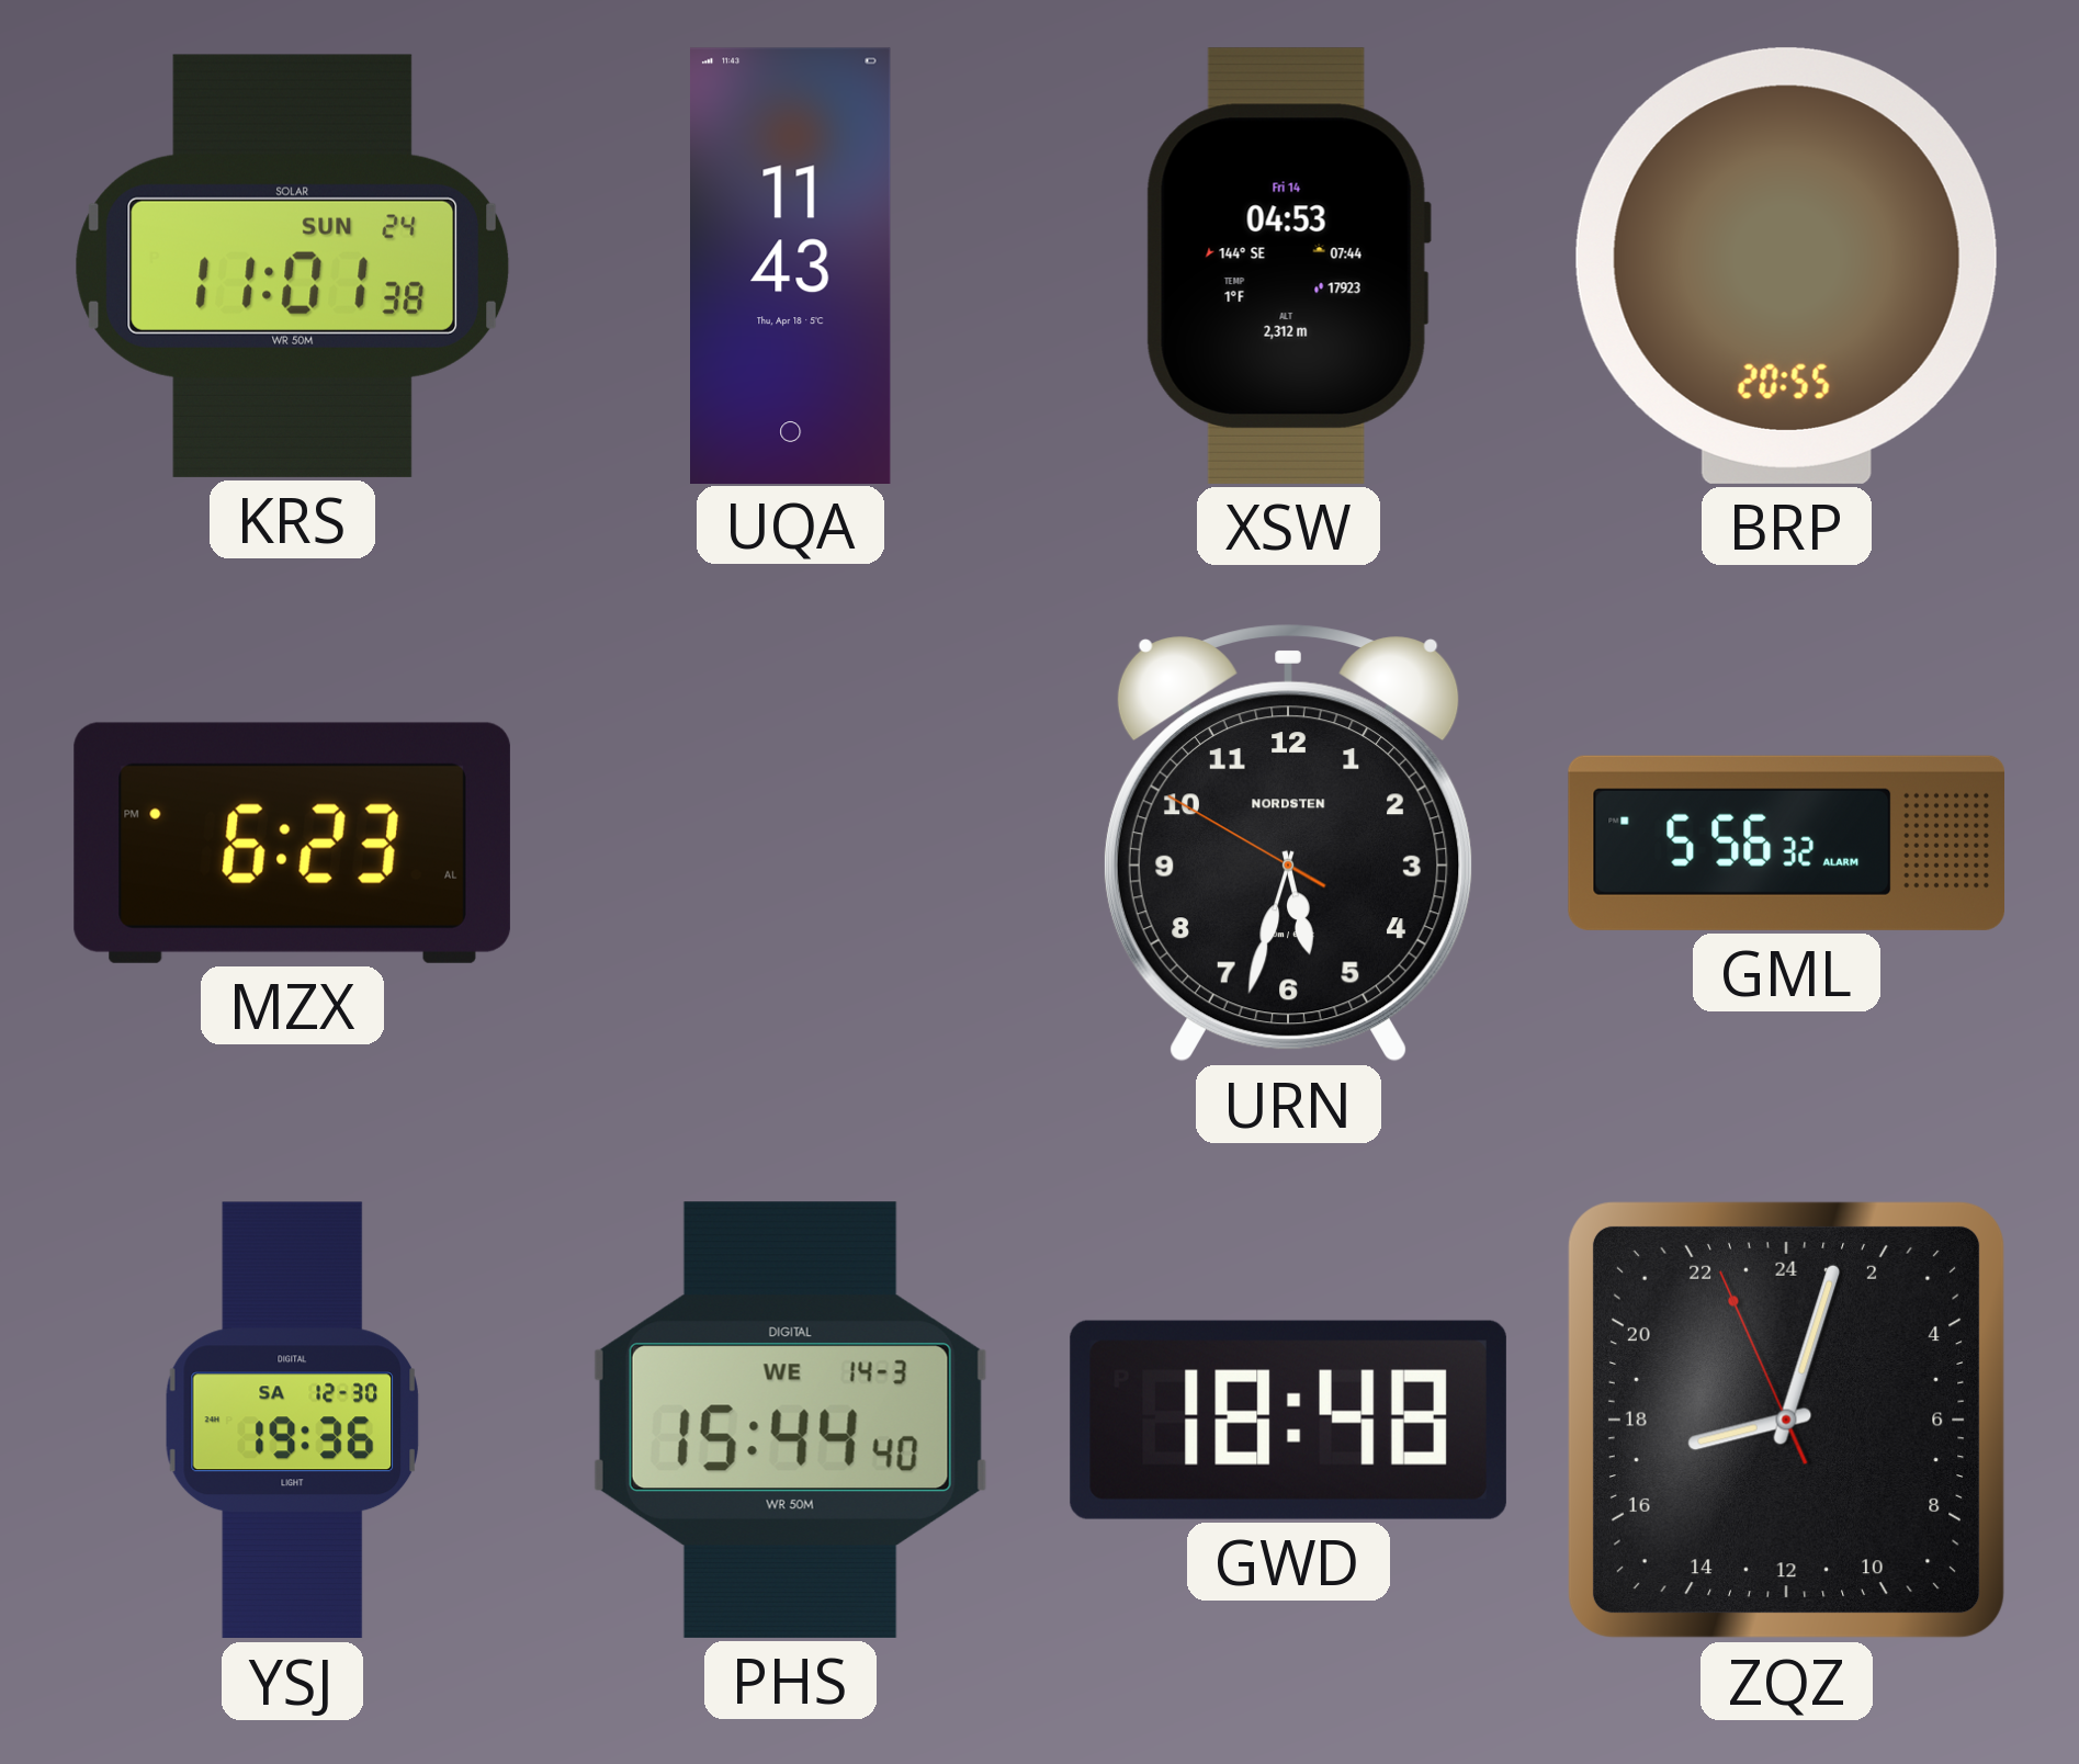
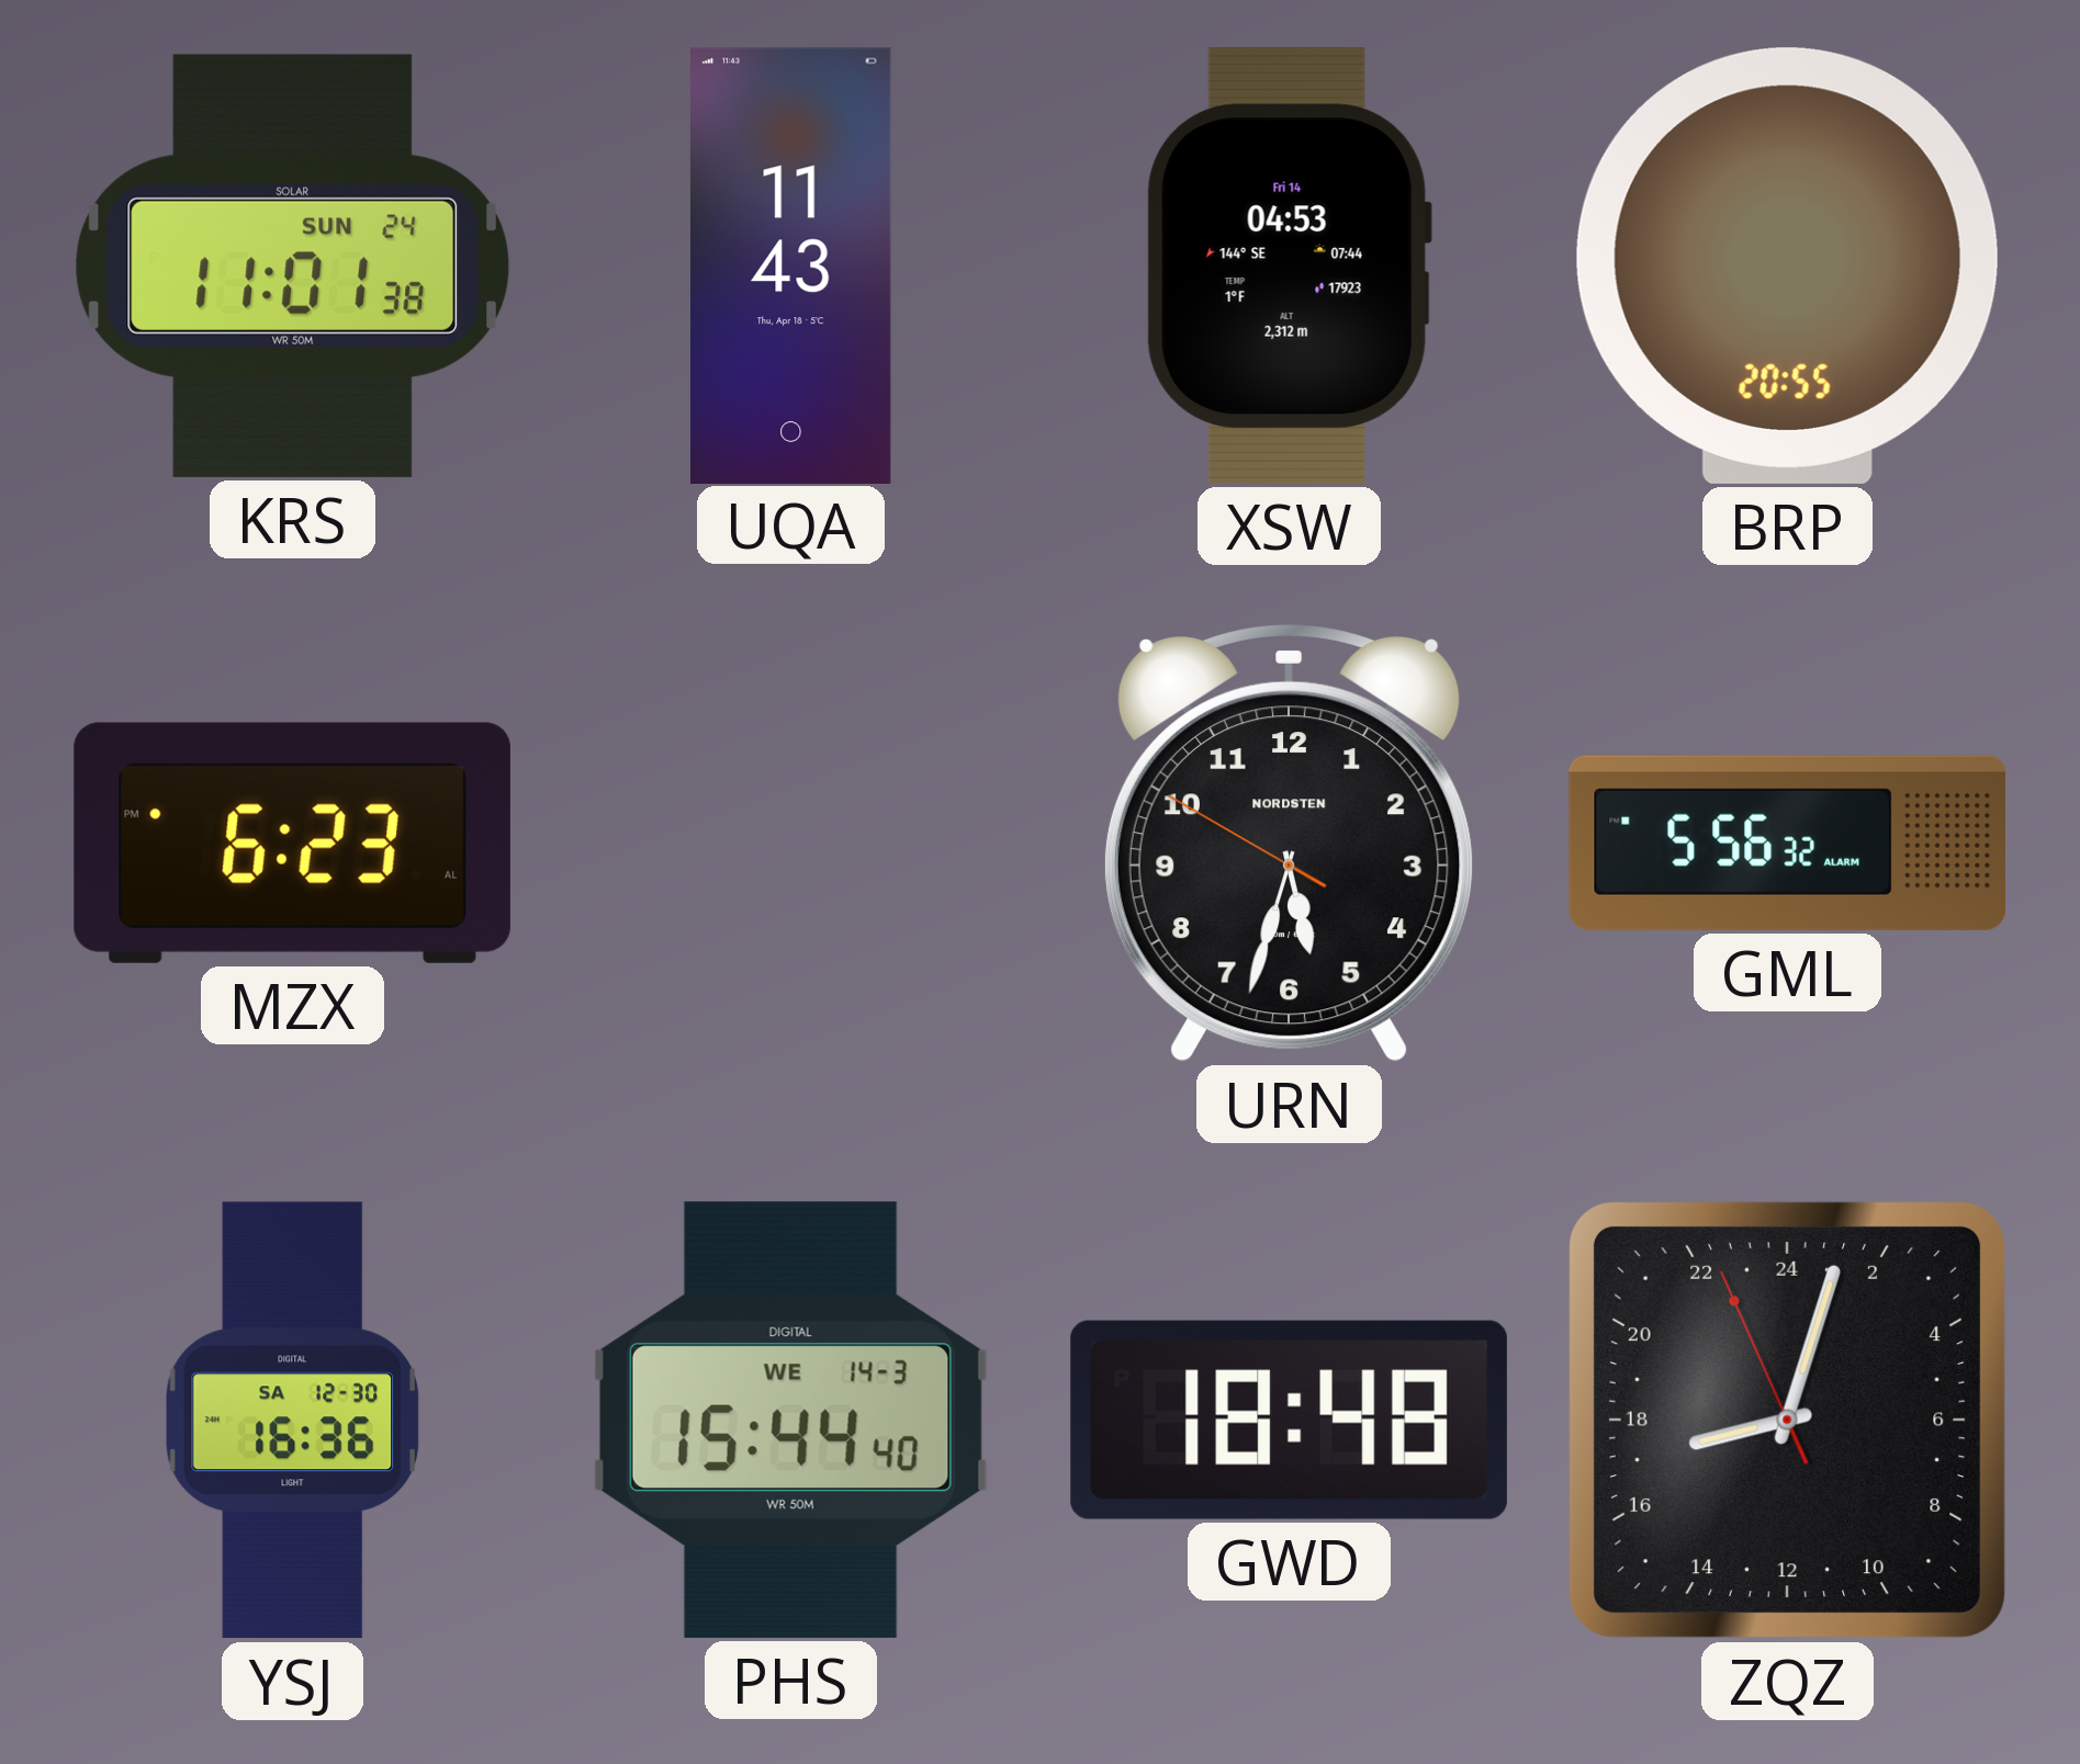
YSJ: 19:36 -> 16:36 (292, 1421)
